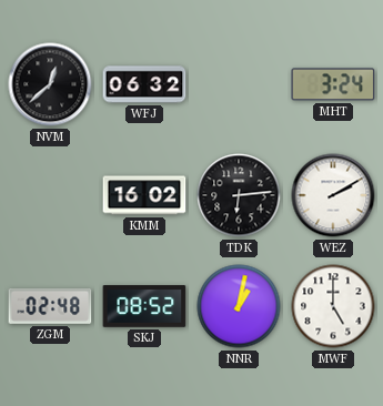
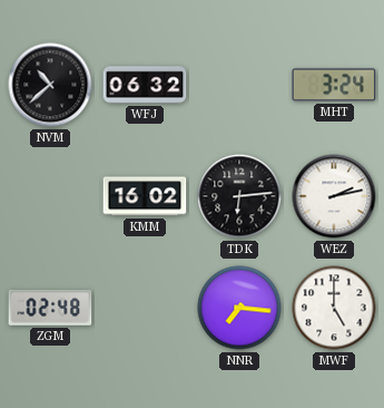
NVM: 12:38 -> 10:38 (50, 85)
WEZ: 2:10 -> 2:13 (334, 196)
SKJ: 08:52 -> none (144, 306)
NNR: 1:02 -> 7:16 (239, 308)
